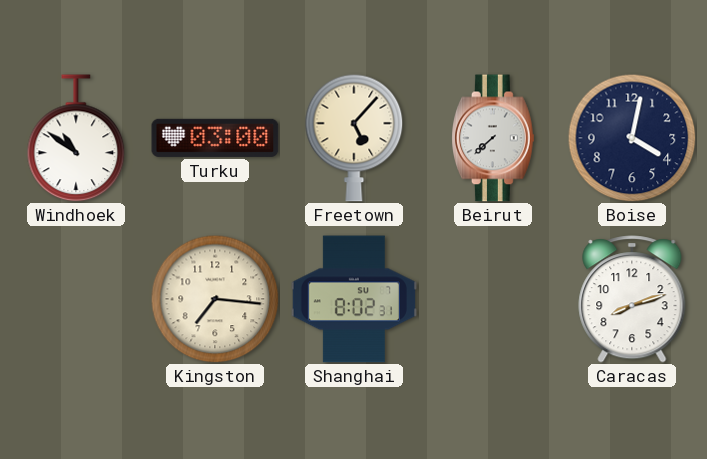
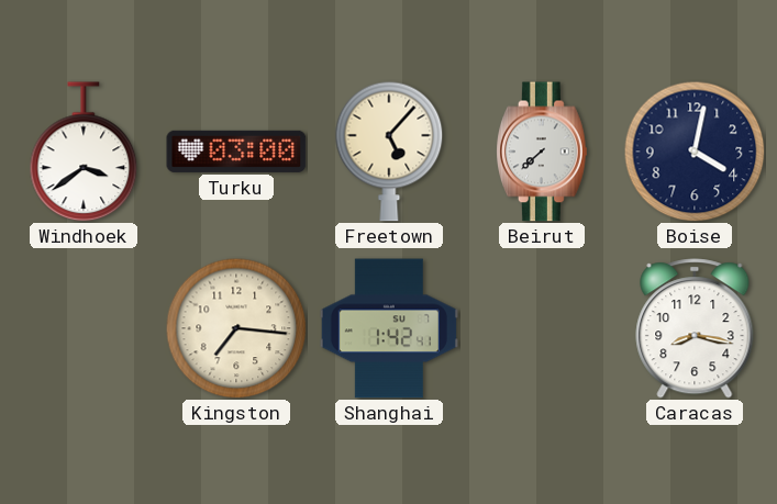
Windhoek: 10:51 -> 3:39 (84, 152)
Shanghai: 8:02 -> 1:42 (389, 328)
Caracas: 8:12 -> 8:17 (695, 328)
